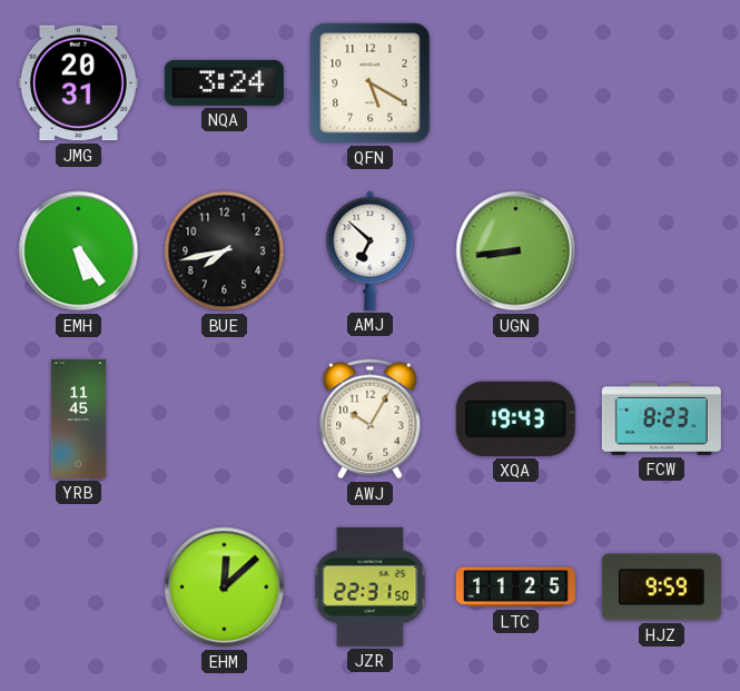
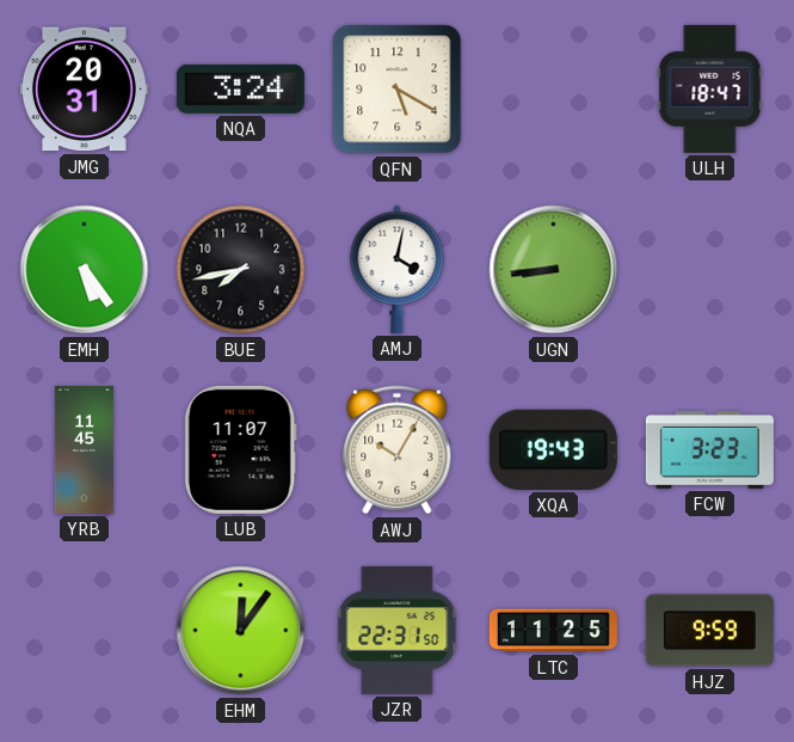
ULH: none -> 18:47 (710, 88)
AMJ: 6:52 -> 4:02 (398, 269)
LUB: none -> 11:07 (240, 449)
FCW: 8:23 -> 3:23 (709, 450)
EHM: 12:08 -> 12:06 (241, 631)
